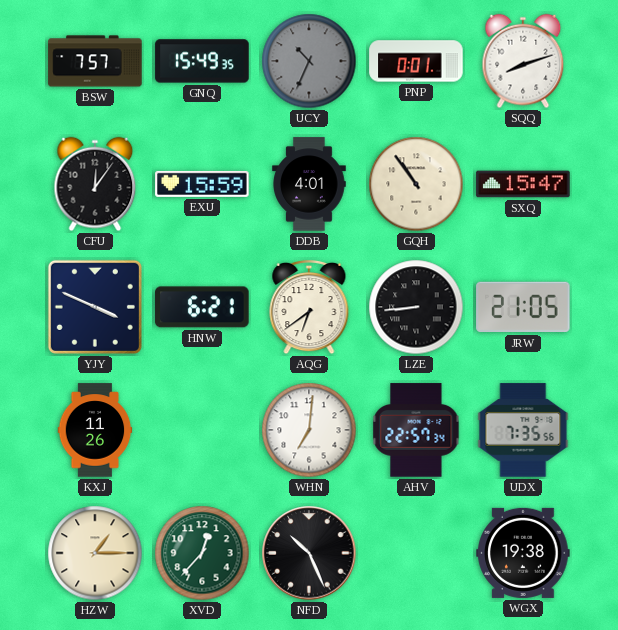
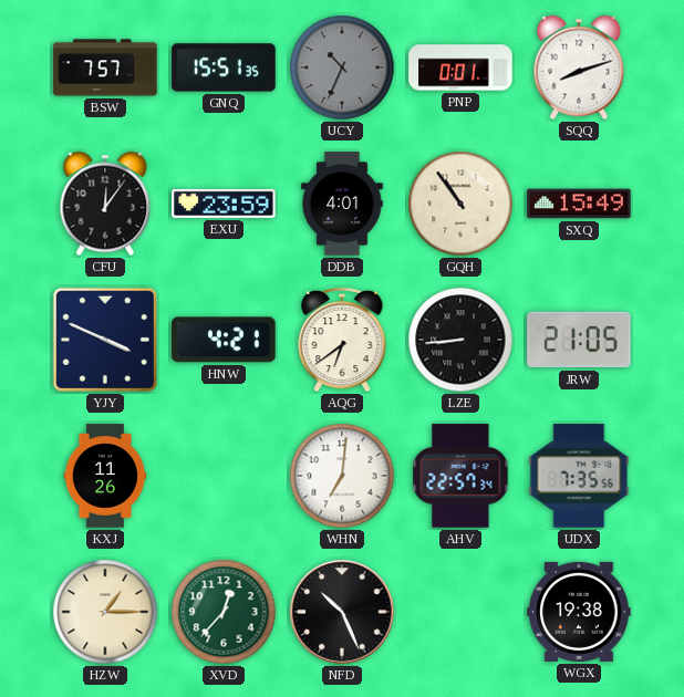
GNQ: 15:49 -> 15:51 (224, 67)
EXU: 15:59 -> 23:59 (224, 204)
SXQ: 15:47 -> 15:49 (579, 204)
HNW: 6:21 -> 4:21 (224, 340)
